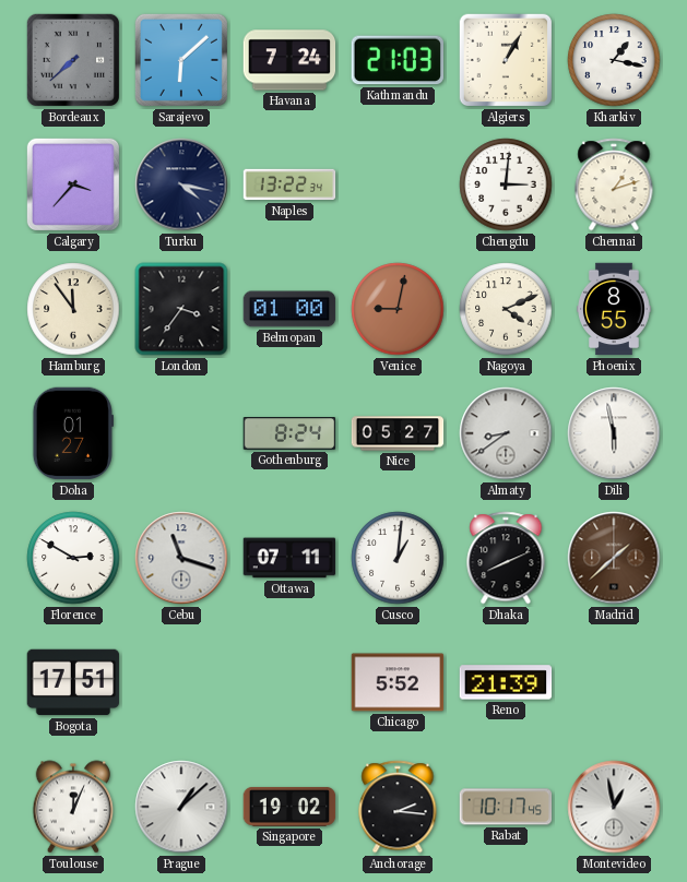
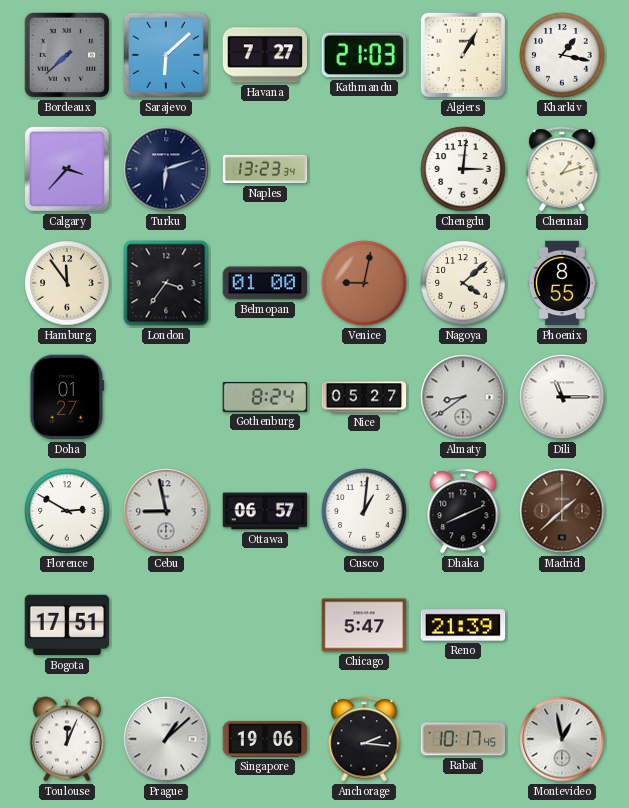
Havana: 7:24 -> 7:27 (265, 55)
Turku: 4:17 -> 6:12 (166, 169)
Naples: 13:22 -> 13:23 (265, 169)
Nagoya: 4:11 -> 4:08 (463, 283)
Dili: 5:58 -> 11:15 (562, 397)
Cebu: 11:18 -> 8:58 (166, 511)
Ottawa: 07:11 -> 06:57 (265, 511)
Chicago: 5:52 -> 5:47 (364, 625)
Singapore: 19:02 -> 19:06 (265, 739)
